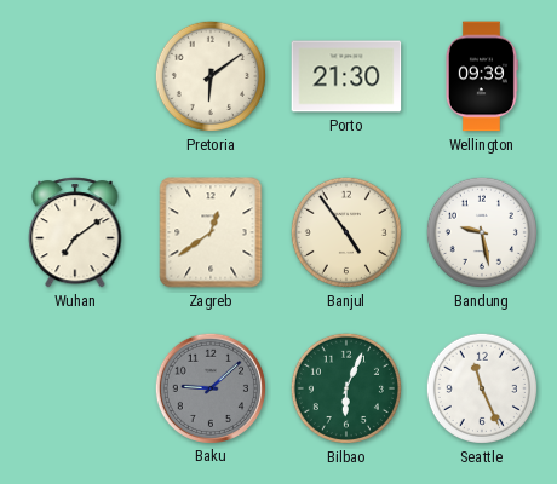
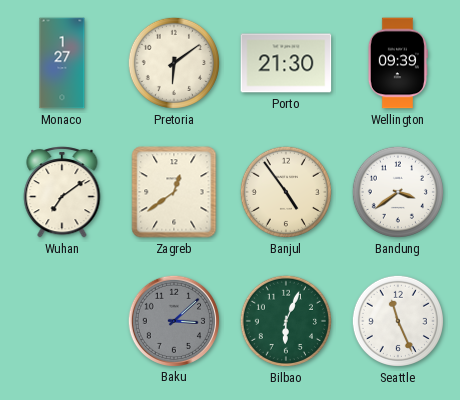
Monaco: none -> 1:27 (62, 63)
Bandung: 9:28 -> 3:39 (398, 192)
Baku: 9:08 -> 3:08 (173, 320)
